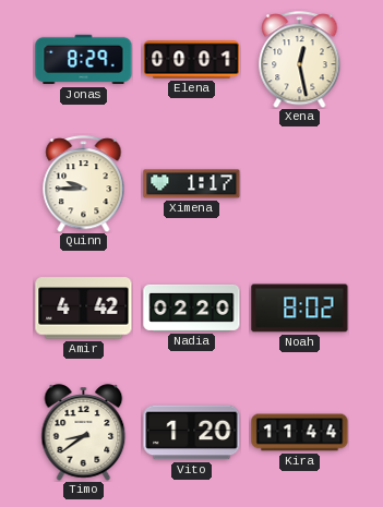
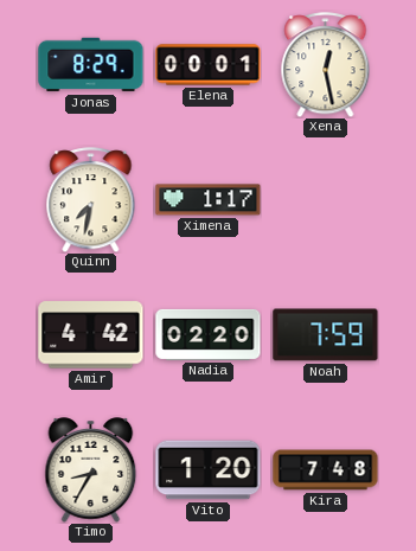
Quinn: 9:45 -> 7:32 (91, 200)
Noah: 8:02 -> 7:59 (326, 335)
Timo: 8:39 -> 8:35 (91, 470)
Kira: 11:44 -> 7:48 (326, 470)
